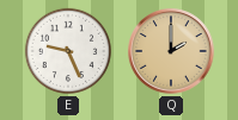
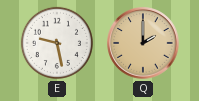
E: 9:26 -> 9:28 (57, 43)
